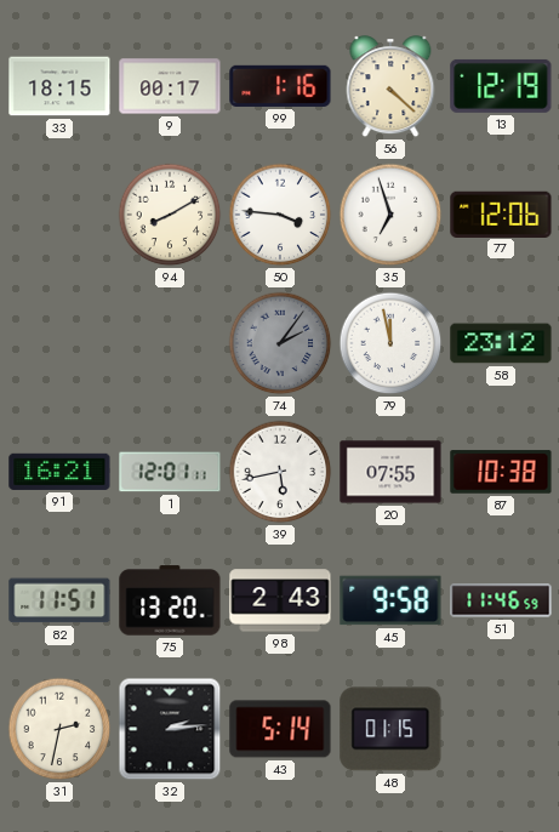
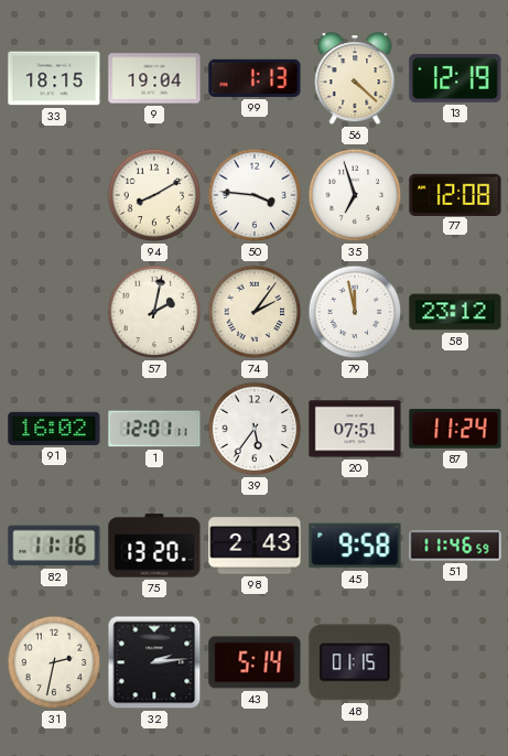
9: 00:17 -> 19:04 (154, 78)
99: 1:16 -> 1:13 (255, 78)
77: 12:06 -> 12:08 (455, 194)
57: none -> 2:02 (154, 312)
74 dial: grey -> cream (255, 312)
91: 16:21 -> 16:02 (54, 429)
39: 5:43 -> 5:36 (255, 429)
20: 07:55 -> 07:51 (355, 429)
87: 10:38 -> 11:24 (455, 429)
82: 11:51 -> 11:16 (54, 546)
